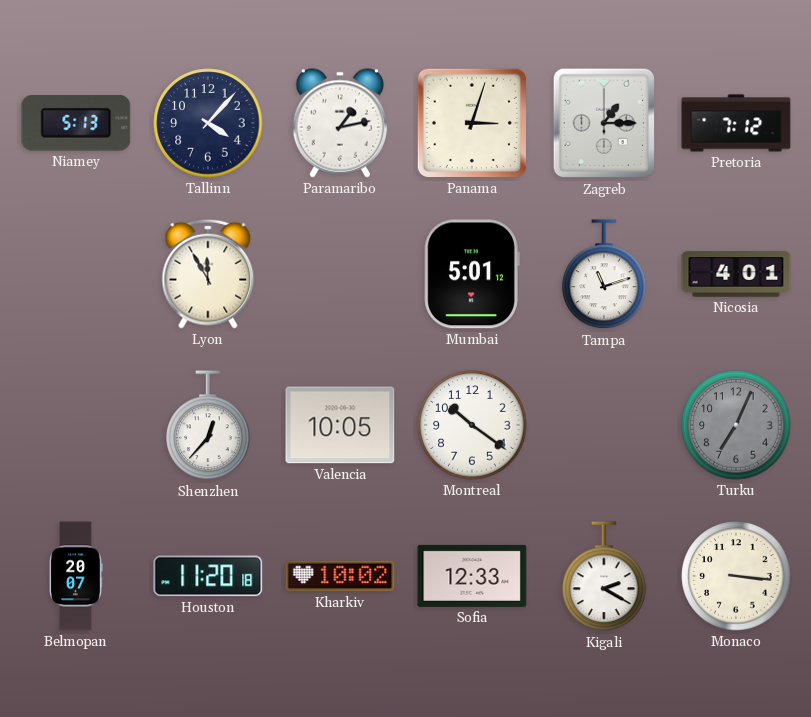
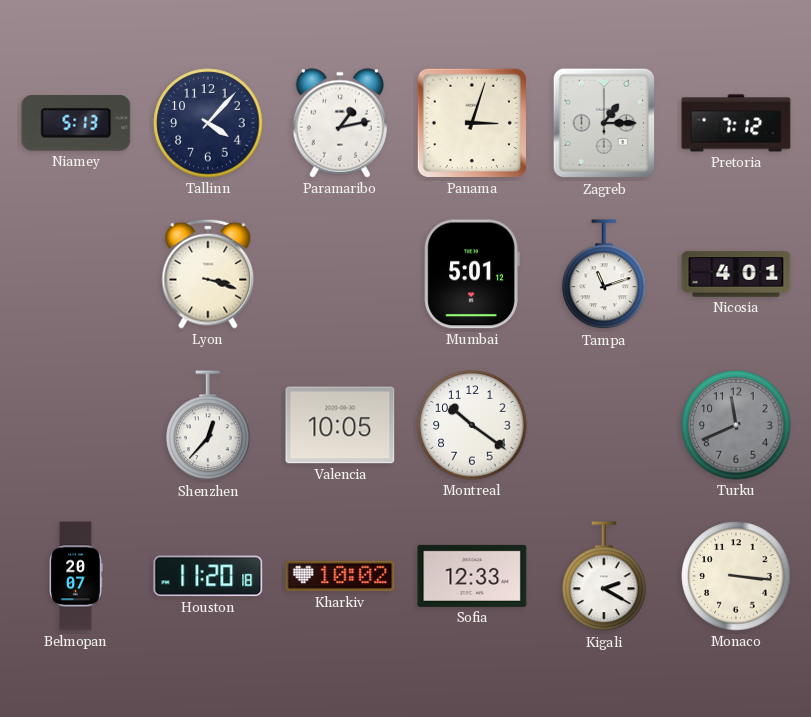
Lyon: 11:55 -> 3:18 (208, 274)
Turku: 7:04 -> 11:41 (736, 425)
